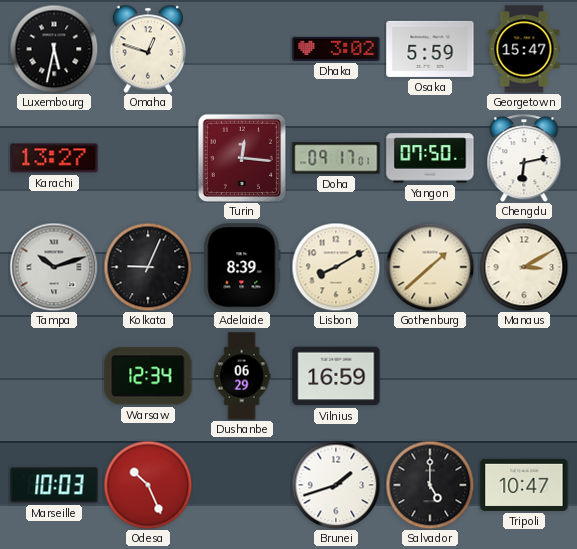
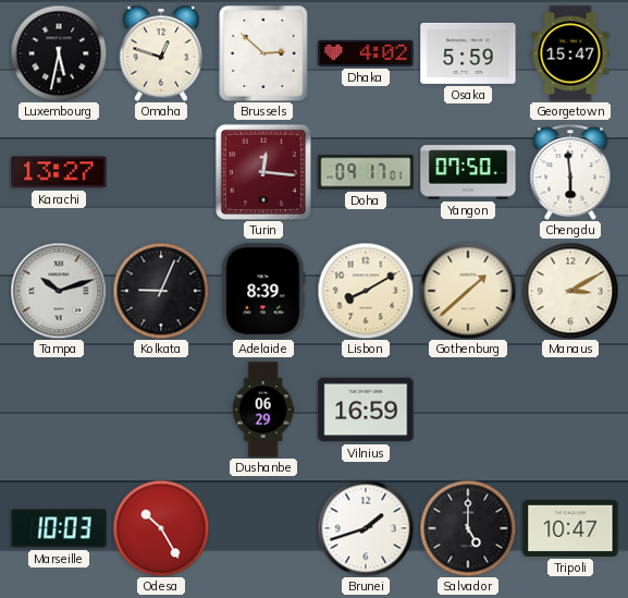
Brussels: none -> 2:52 (263, 53)
Dhaka: 3:02 -> 4:02 (366, 53)
Chengdu: 6:13 -> 5:59 (570, 172)
Warsaw: 12:34 -> none (148, 376)
Odesa: 10:26 -> 10:25 (161, 528)
